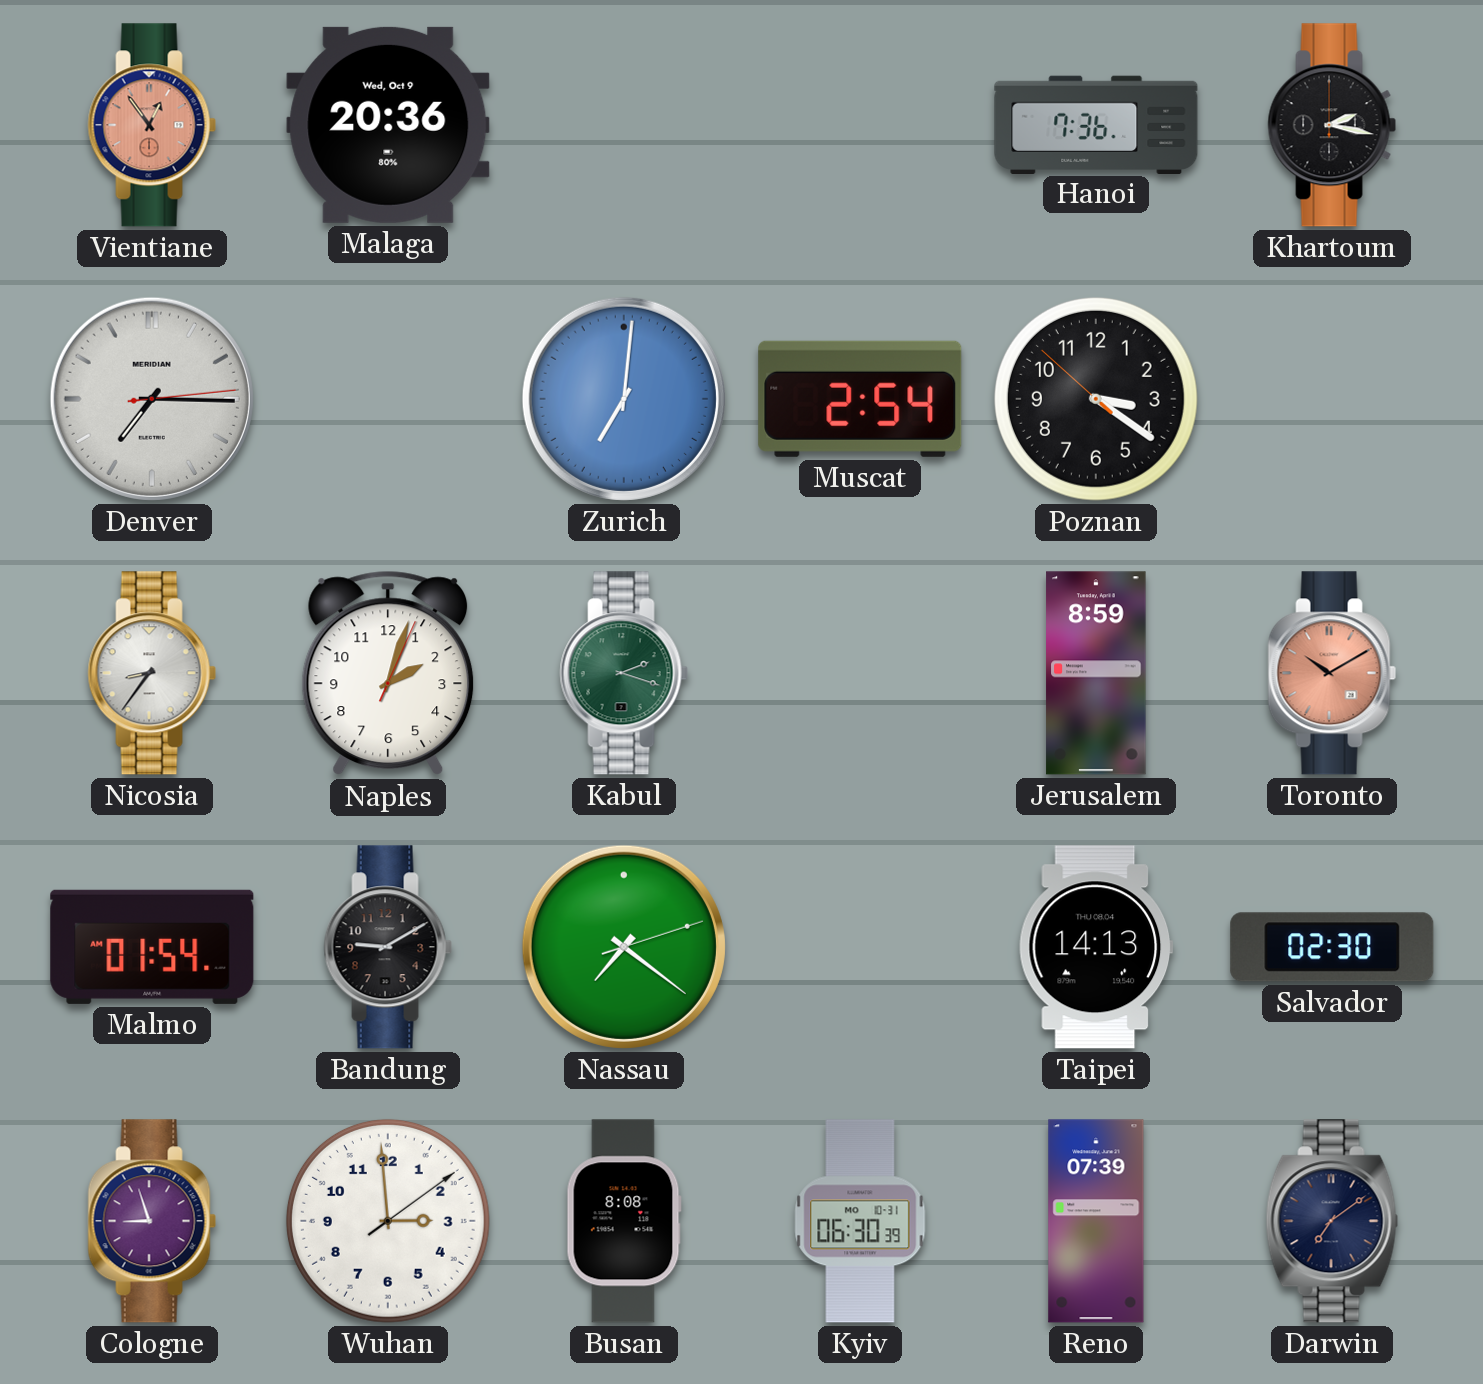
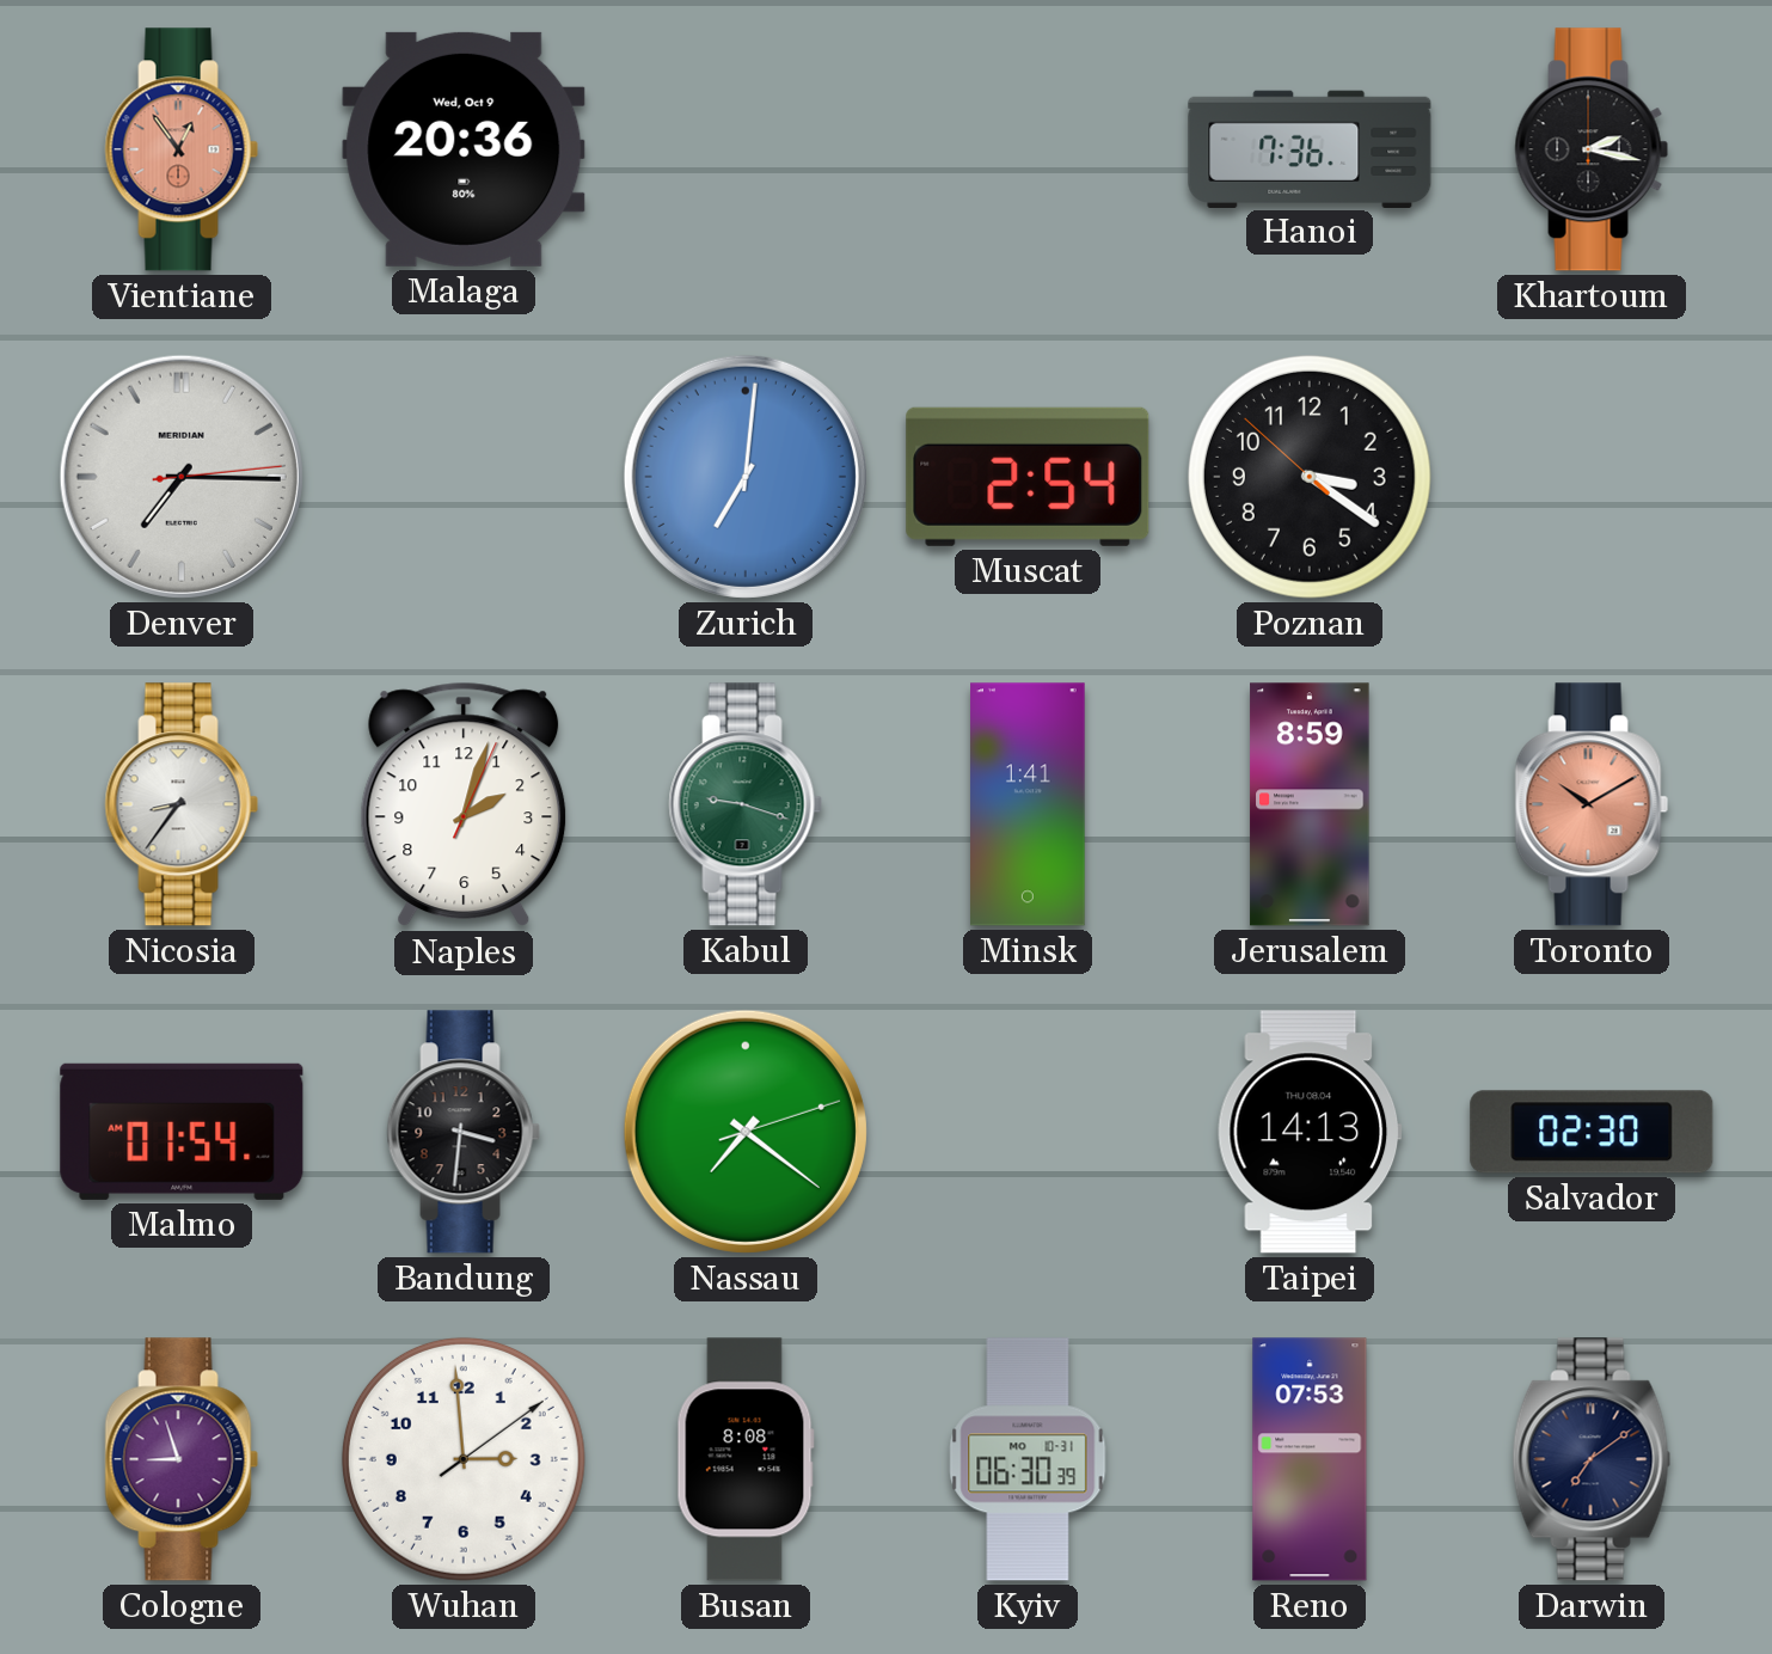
Kabul: 2:18 -> 9:18 (746, 804)
Minsk: none -> 1:41 (1028, 804)
Bandung: 9:10 -> 3:31 (464, 1132)
Reno: 07:39 -> 07:53 (1310, 1459)
